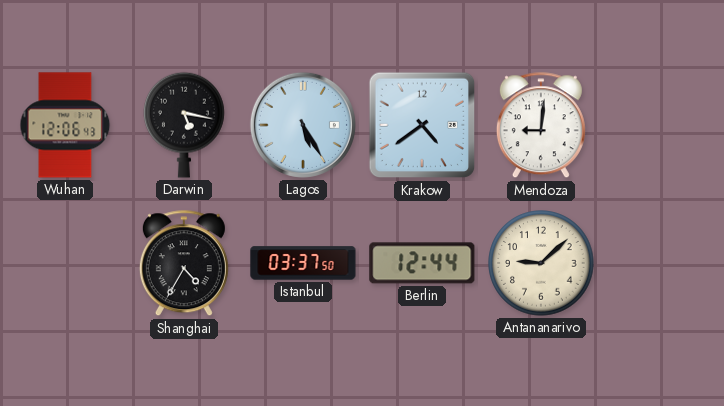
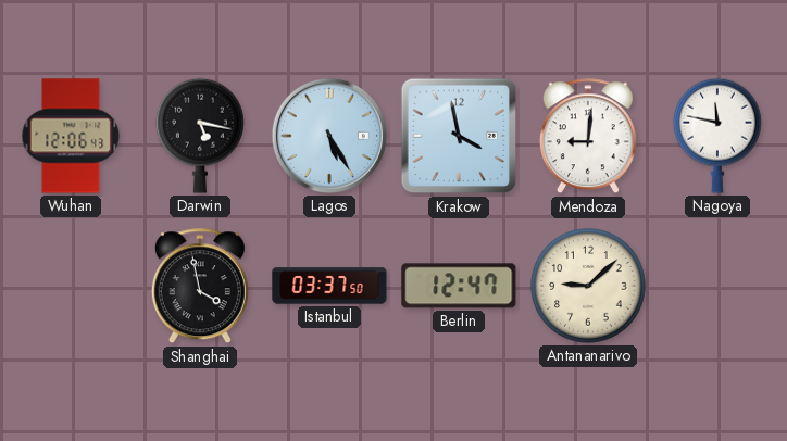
Krakow: 4:39 -> 3:58 (459, 136)
Nagoya: none -> 11:47 (719, 136)
Shanghai: 4:35 -> 3:58 (200, 287)
Berlin: 12:44 -> 12:47 (459, 286)
